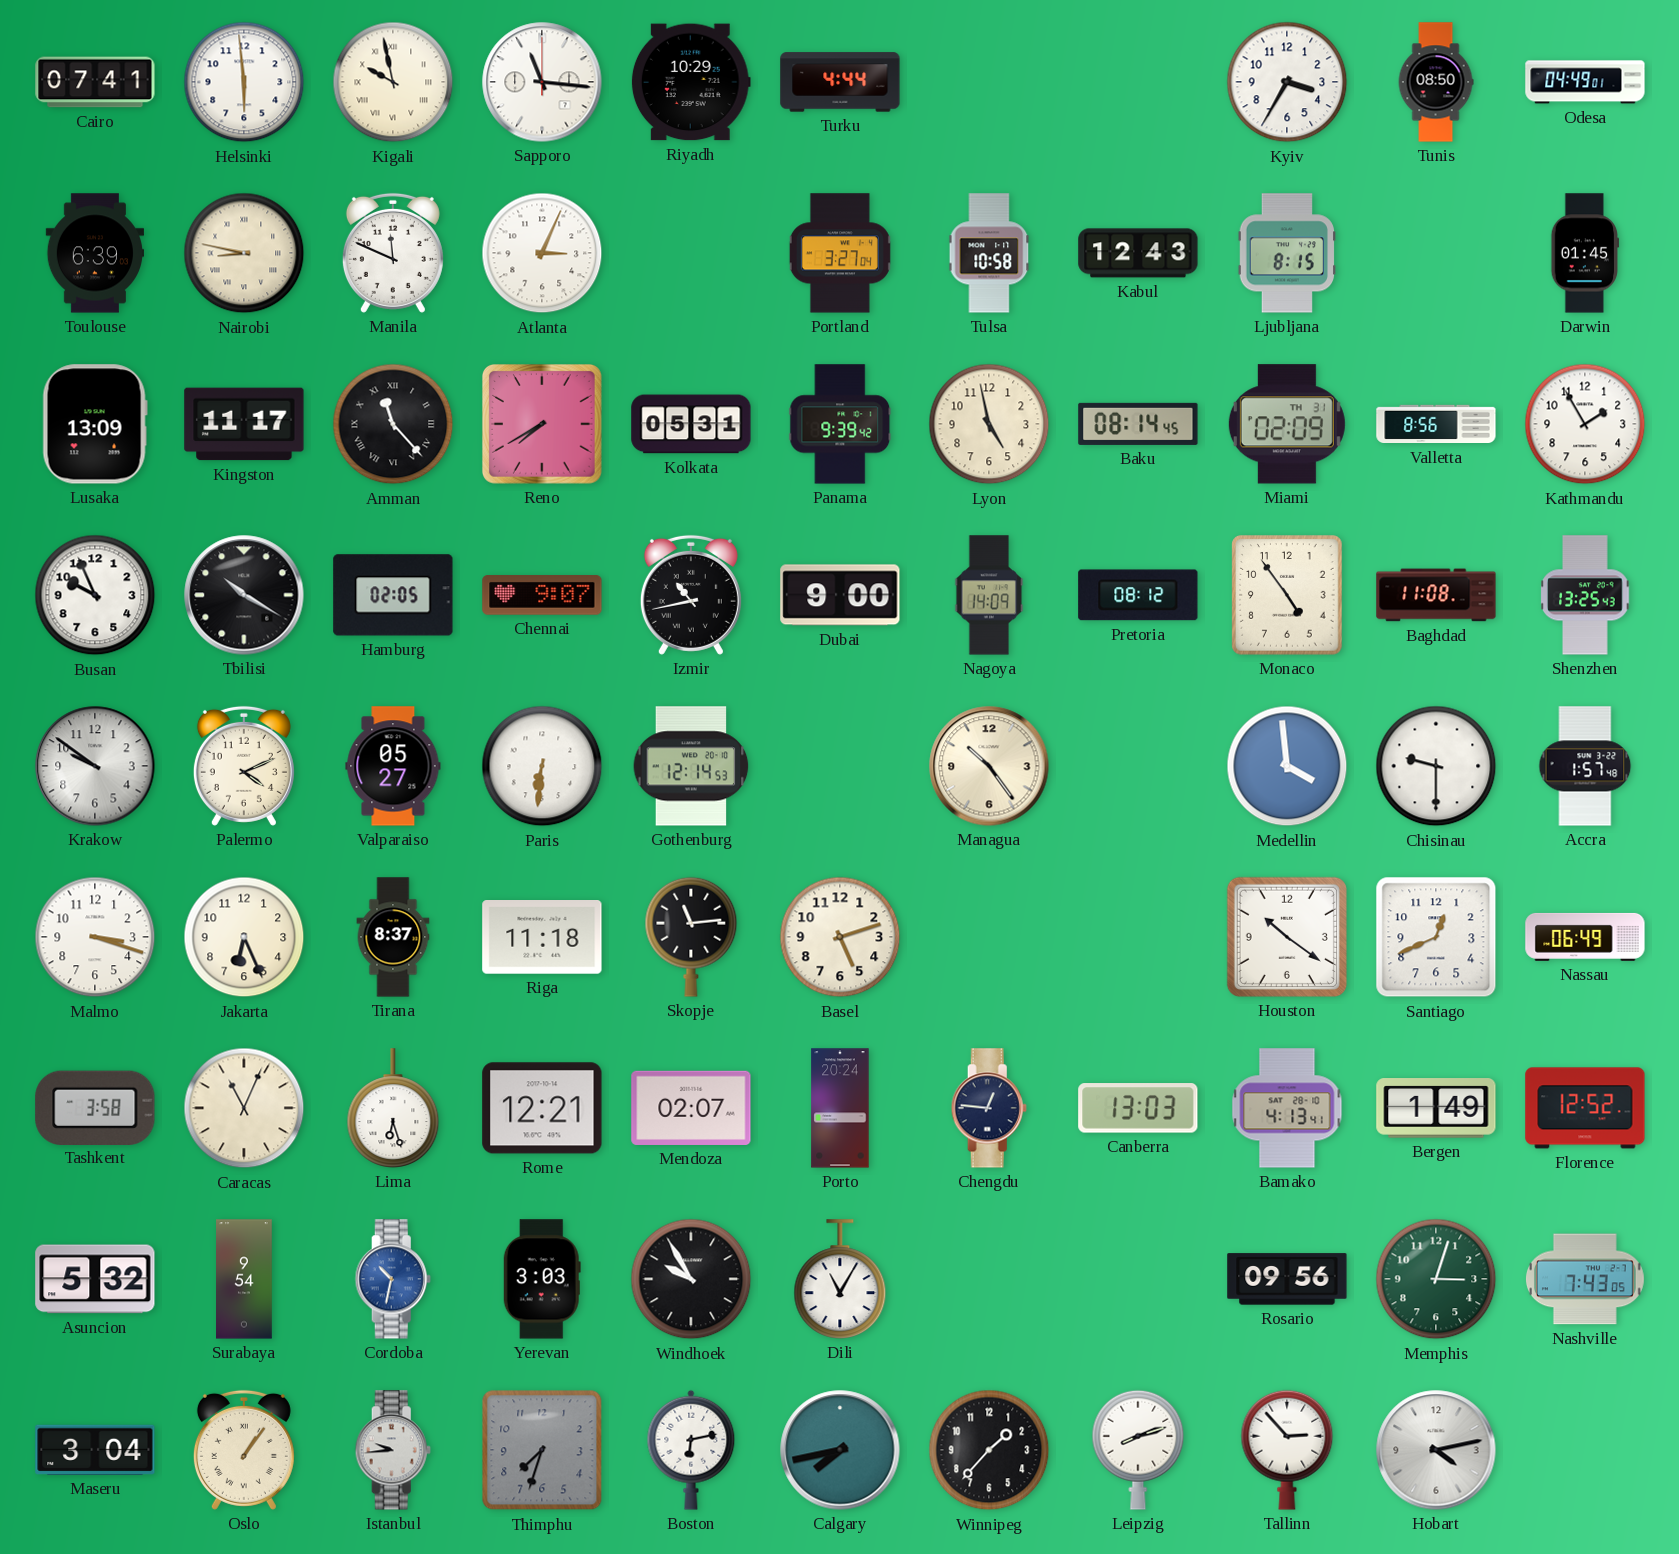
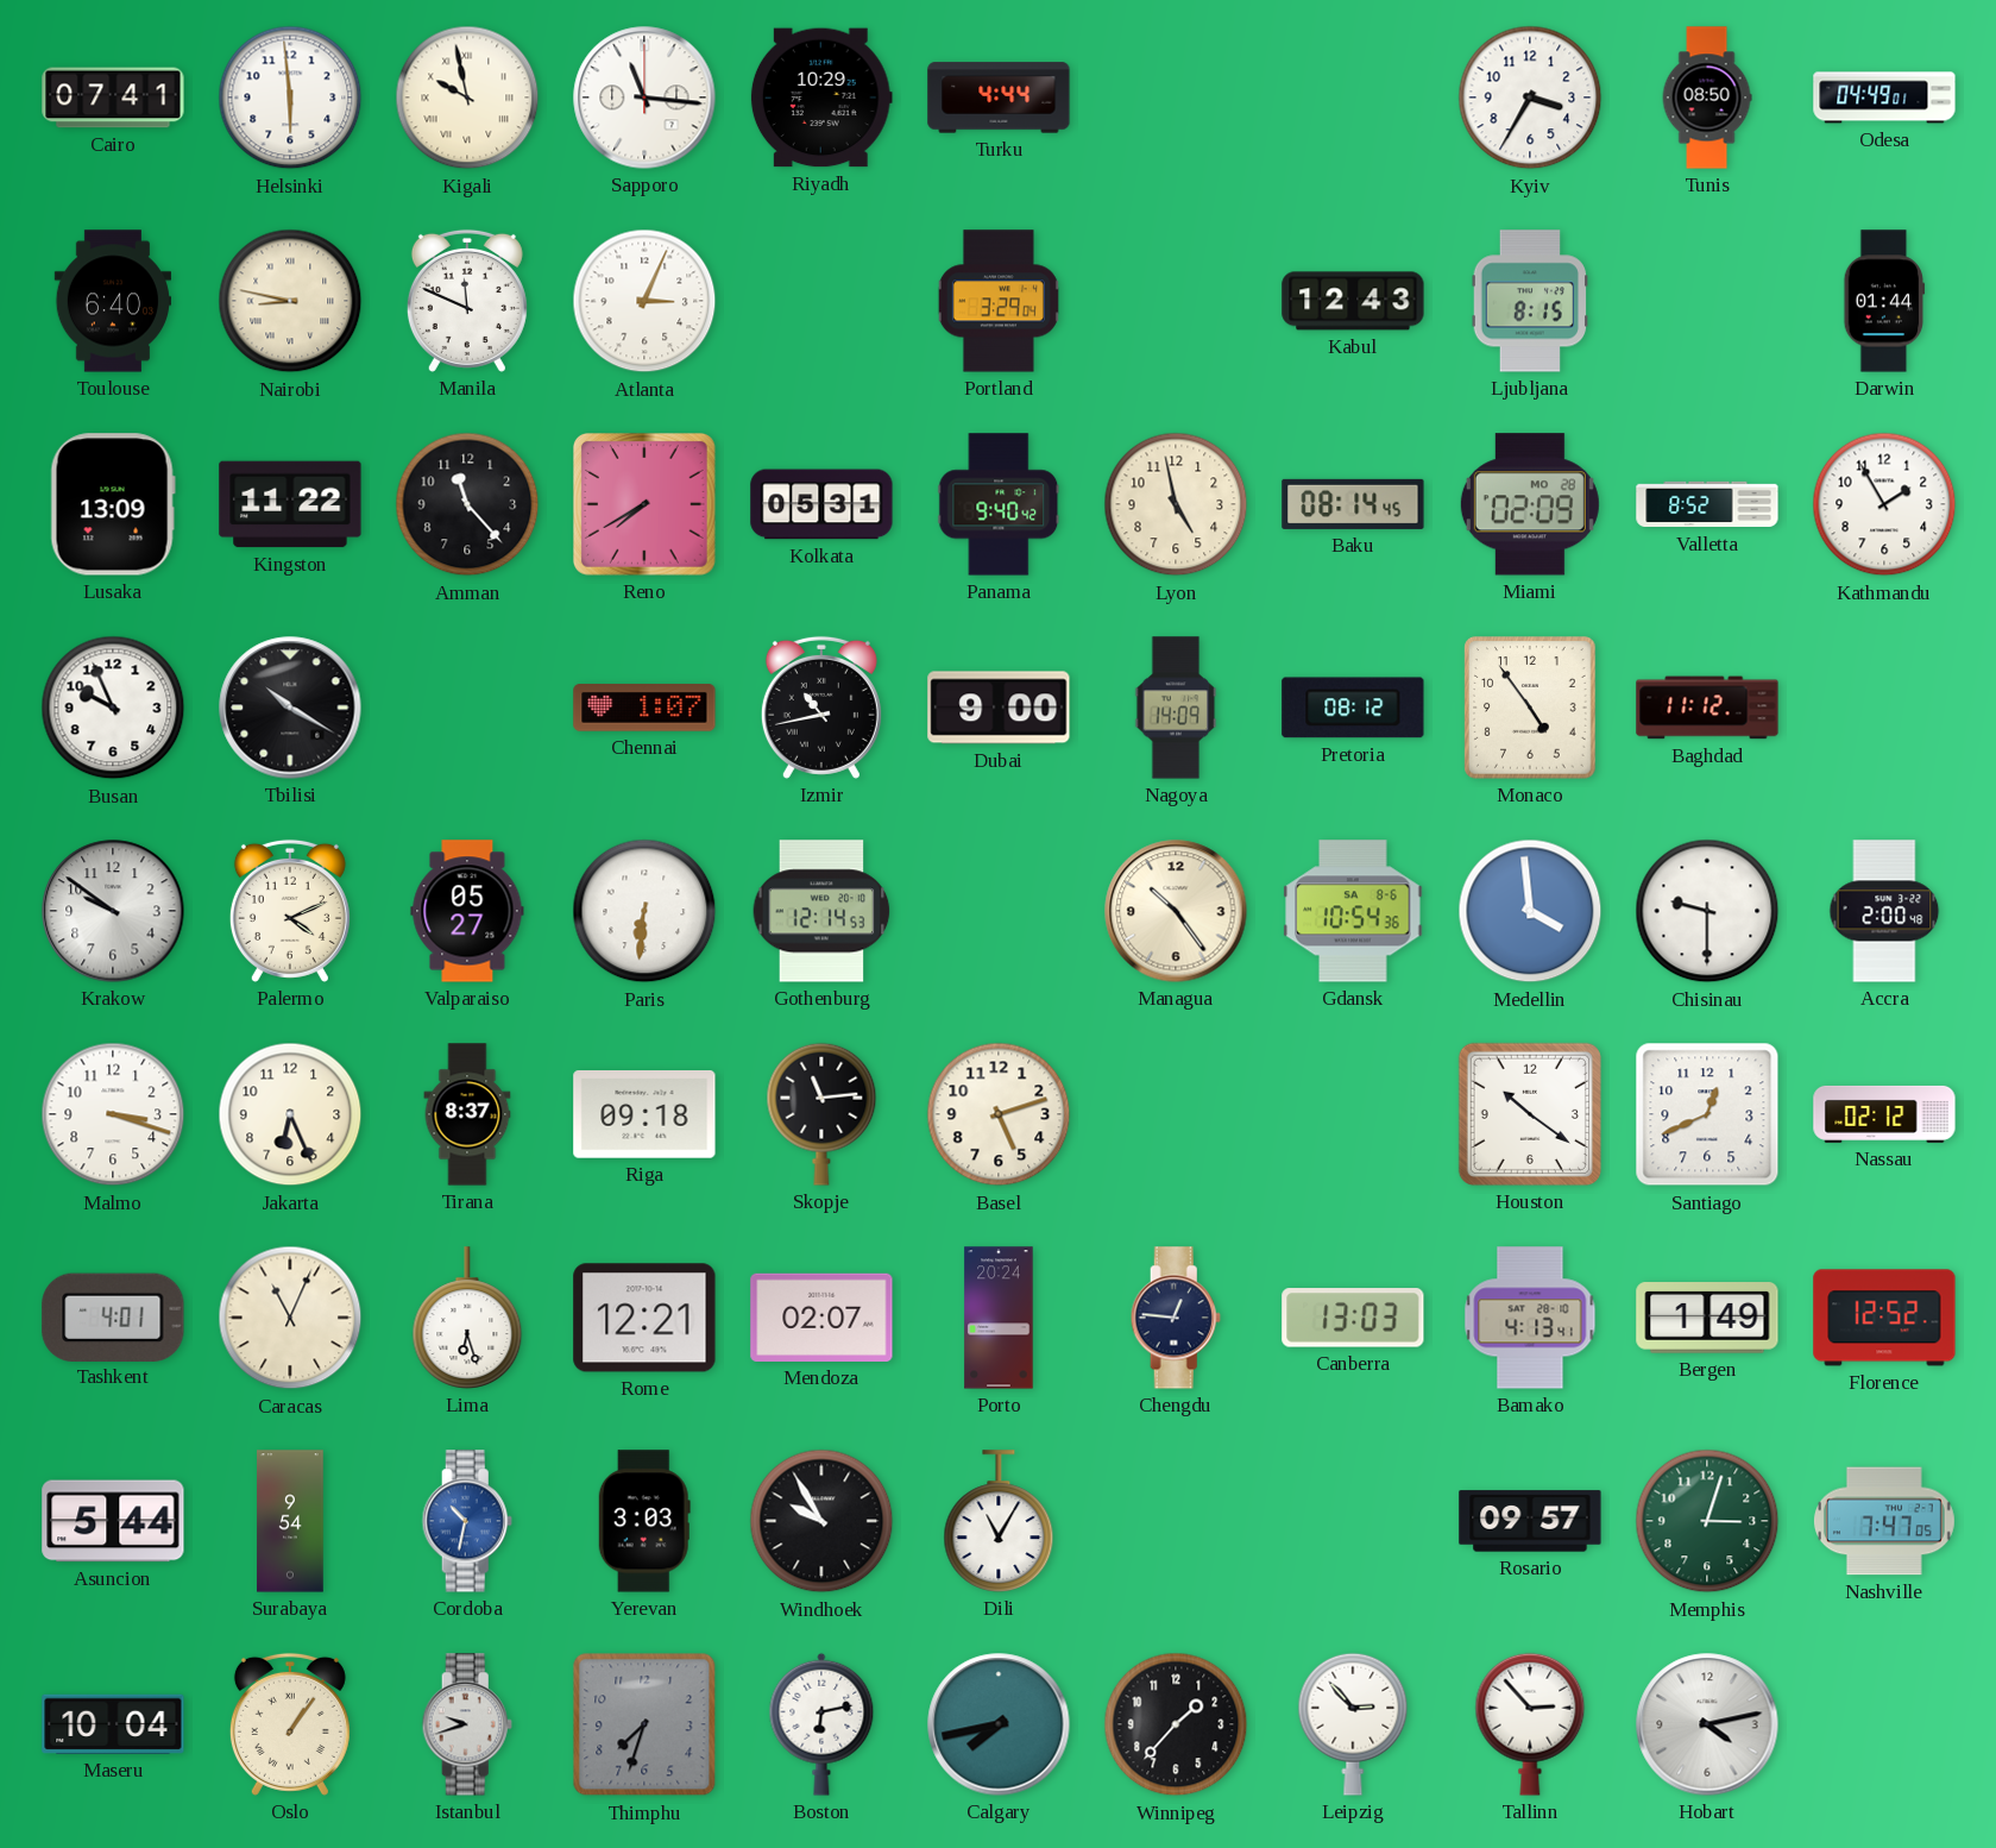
Toulouse: 6:39 -> 6:40 (112, 301)
Portland: 3:27 -> 3:29 (999, 301)
Tulsa: 10:58 -> none (989, 253)
Darwin: 01:45 -> 01:44 (1884, 301)
Kingston: 11:17 -> 11:22 (290, 504)
Amman numerals: Roman -> Arabic (467, 504)
Panama: 9:39 -> 9:40 (999, 504)
Miami date: TH 31 -> MO 28 (1530, 504)
Valletta: 8:56 -> 8:52 (1707, 504)
Hamburg: 02:05 -> none (393, 595)
Chennai: 9:07 -> 1:07 (644, 708)
Baghdad: 11:08 -> 11:12 (1707, 708)
Shenzhen: 13:25 -> none (1585, 595)
Gdansk: none -> 10:54 (1353, 911)
Accra: 1:57 -> 2:00 (1884, 911)
Riga: 11:18 -> 09:18 (644, 1114)
Nassau: 06:49 -> 02:12 (1884, 1114)
Tashkent: 3:58 -> 4:01 (113, 1316)
Asuncion: 5:32 -> 5:44 (113, 1521)
Rosario: 09:56 -> 09:57 (1530, 1521)
Nashville: 7:43 -> 7:47 (1884, 1521)
Maseru: 3:04 -> 10:04 (113, 1724)
Istanbul: 9:44 -> 9:42 (467, 1724)
Leipzig: 8:12 -> 2:53 (1353, 1724)
